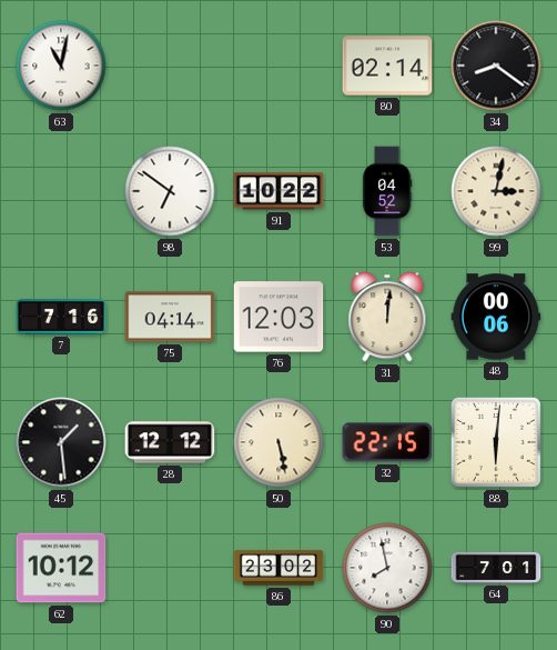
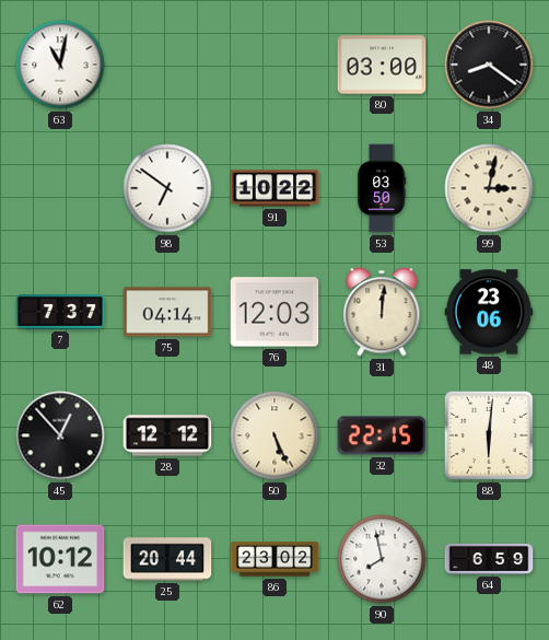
80: 02:14 -> 03:00 (382, 65)
53: 04:52 -> 03:50 (382, 188)
7: 7:16 -> 7:37 (60, 313)
48: 00:06 -> 23:06 (489, 312)
45: 1:29 -> 12:53 (60, 435)
50: 5:28 -> 5:26 (274, 435)
25: none -> 20:44 (167, 559)
64: 7:01 -> 6:59 (489, 559)
